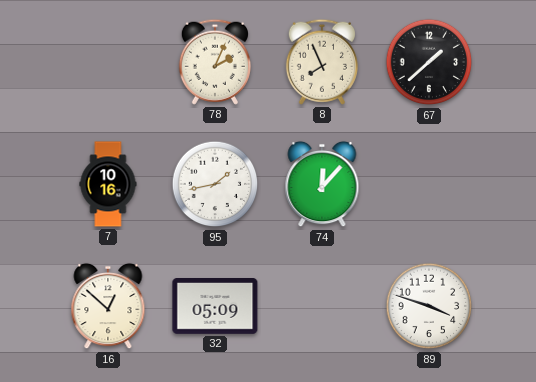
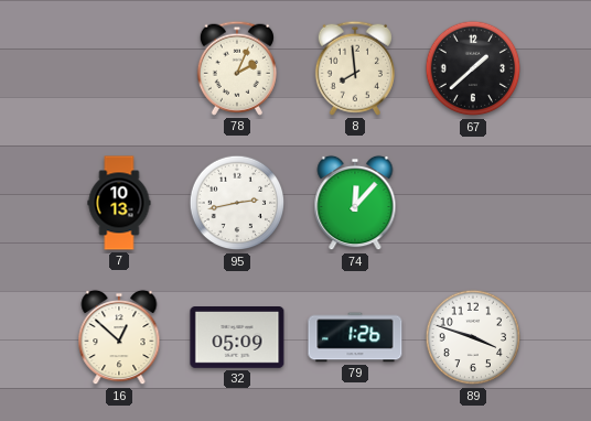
8: 7:56 -> 7:59 (355, 68)
7: 10:16 -> 10:13 (119, 203)
95: 1:43 -> 2:43 (237, 203)
79: none -> 1:26 (355, 337)
